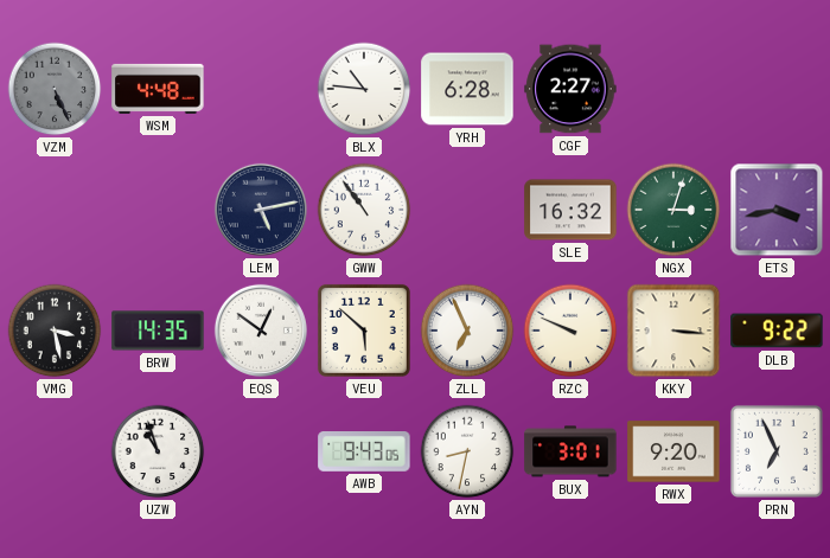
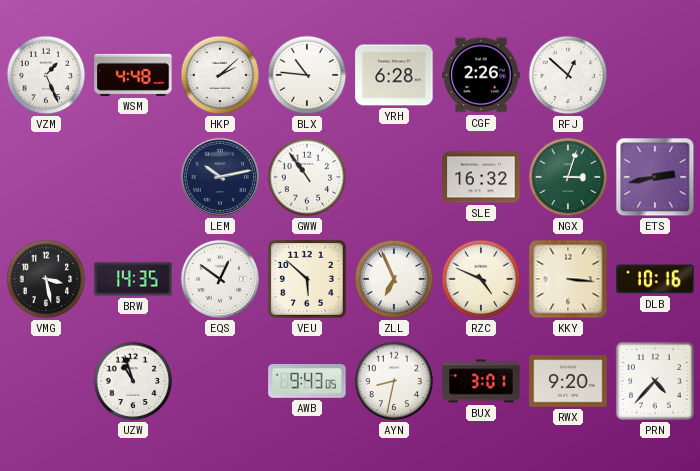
VZM: 5:26 -> 1:26 (46, 75)
VZM dial: grey -> white (46, 75)
HKP: none -> 2:08 (220, 75)
CGF: 2:27 -> 2:26 (481, 75)
RFJ: none -> 12:52 (568, 75)
LEM: 5:13 -> 10:13 (220, 177)
ETS: 3:43 -> 2:43 (655, 177)
RZC: 9:49 -> 4:49 (481, 279)
DLB: 9:22 -> 10:16 (655, 279)
PRN: 6:56 -> 4:37 (655, 381)
